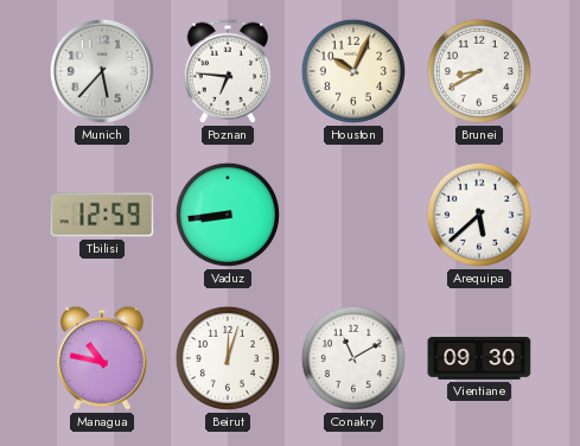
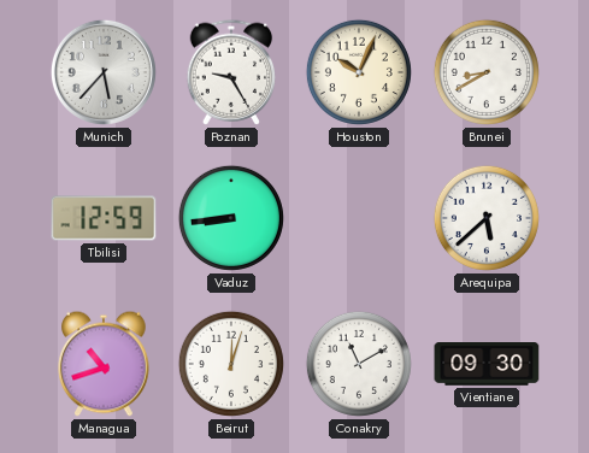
Poznan: 6:46 -> 9:25 (231, 72)
Managua: 10:47 -> 10:42 (104, 364)
